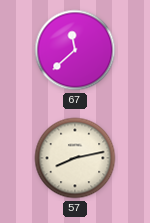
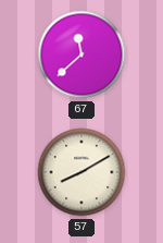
57: 8:13 -> 8:10 (81, 172)
